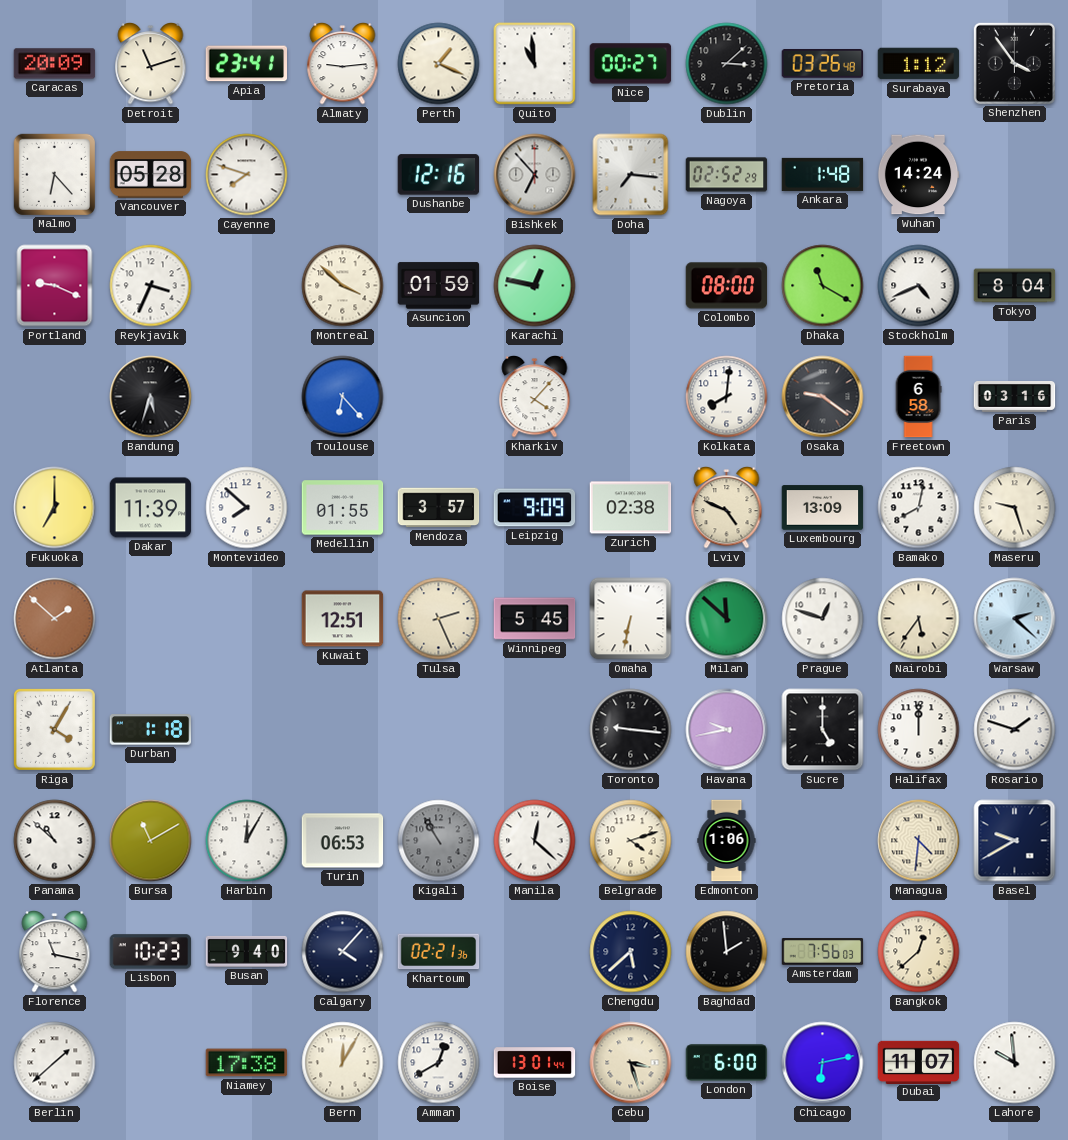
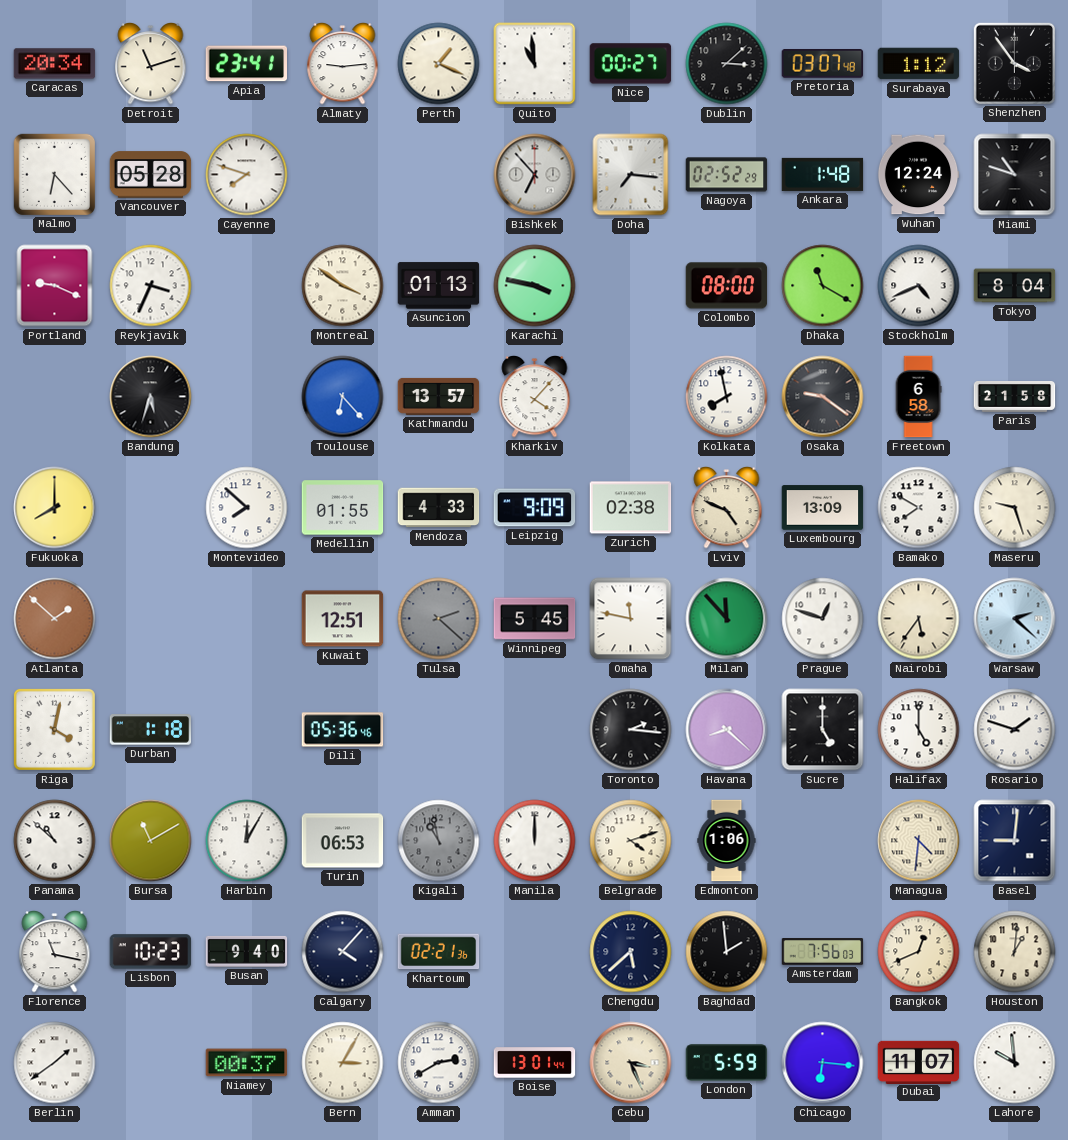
Caracas: 20:09 -> 20:34 (55, 64)
Pretoria: 03:26 -> 03:07 (823, 64)
Dushanbe: 12:16 -> none (439, 175)
Wuhan: 14:24 -> 12:24 (918, 175)
Miami: none -> 10:48 (1015, 175)
Montreal: 3:52 -> 3:51 (343, 286)
Asuncion: 01:59 -> 01:13 (439, 286)
Karachi: 12:47 -> 3:47 (535, 286)
Kathmandu: none -> 13:57 (439, 396)
Kolkata: 8:01 -> 7:58 (727, 397)
Paris: 03:16 -> 21:58 (1015, 397)
Fukuoka: 7:00 -> 8:00 (55, 508)
Dakar: 11:39 -> none (151, 508)
Mendoza: 3:57 -> 4:33 (439, 508)
Bamako: 8:02 -> 7:50 (919, 508)
Tulsa: 2:26 -> 2:22 (439, 619)
Tulsa dial: cream -> grey (439, 619)
Omaha: 6:32 -> 11:47 (631, 619)
Milan: 11:52 -> 11:53 (727, 619)
Riga: 4:05 -> 4:02 (54, 729)
Dili: none -> 05:36 (343, 730)
Toronto: 9:16 -> 2:16 (631, 730)
Havana: 9:43 -> 8:22 (727, 730)
Halifax: 12:00 -> 5:00 (919, 730)
Kigali: 10:55 -> 10:58 (439, 841)
Manila: 12:22 -> 12:00 (535, 841)
Basel: 9:40 -> 9:01 (1015, 841)
Bangkok: 12:38 -> 12:41 (919, 952)
Houston: none -> 1:01 (1015, 952)
Berlin: 1:38 -> 1:39 (55, 1063)
Niamey: 17:38 -> 00:37 (247, 1063)
Bern: 12:05 -> 3:05 (343, 1063)
Amman: 12:40 -> 2:40 (439, 1063)
Cebu: 3:27 -> 3:26 (631, 1063)
London: 6:00 -> 5:59 (727, 1063)
Chicago: 6:13 -> 6:16 (823, 1063)
